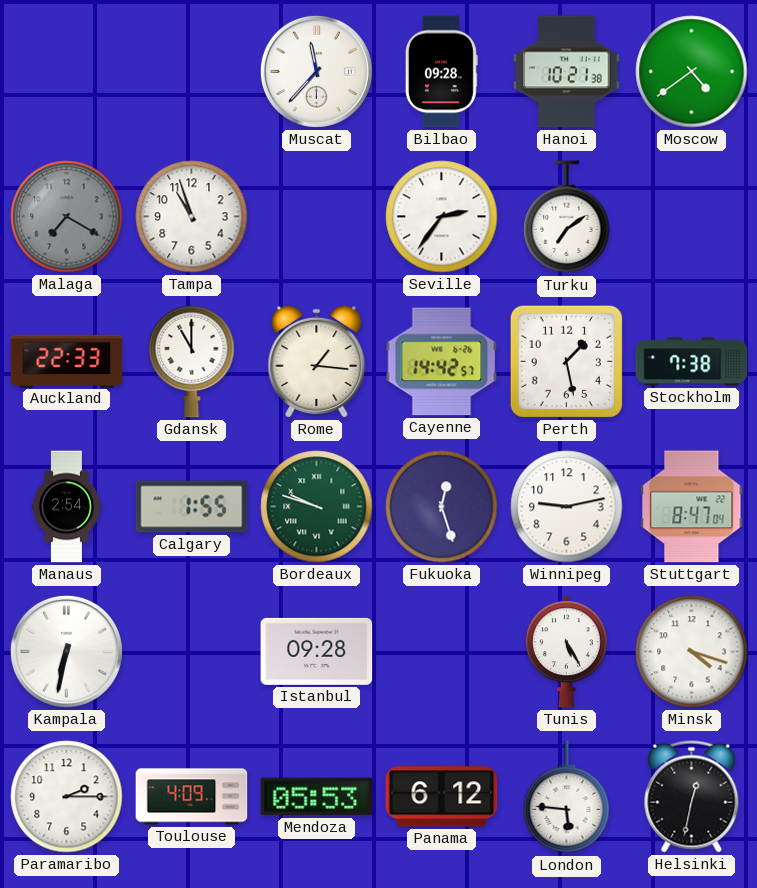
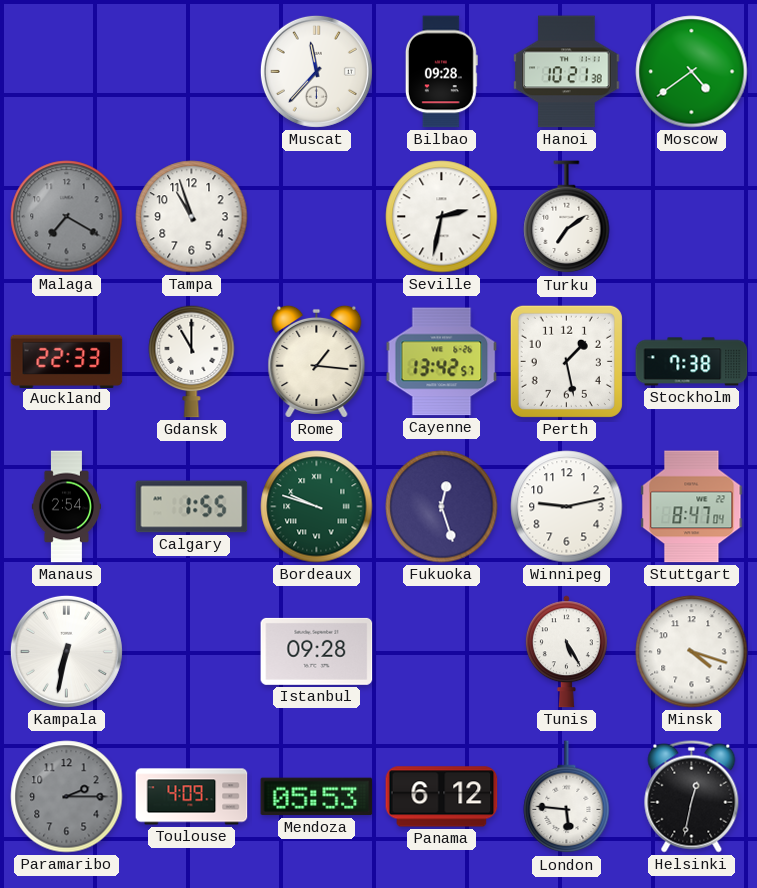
Seville: 2:36 -> 2:32 (442, 217)
Cayenne: 14:42 -> 13:42 (442, 362)
Paramaribo dial: white -> grey (67, 797)
